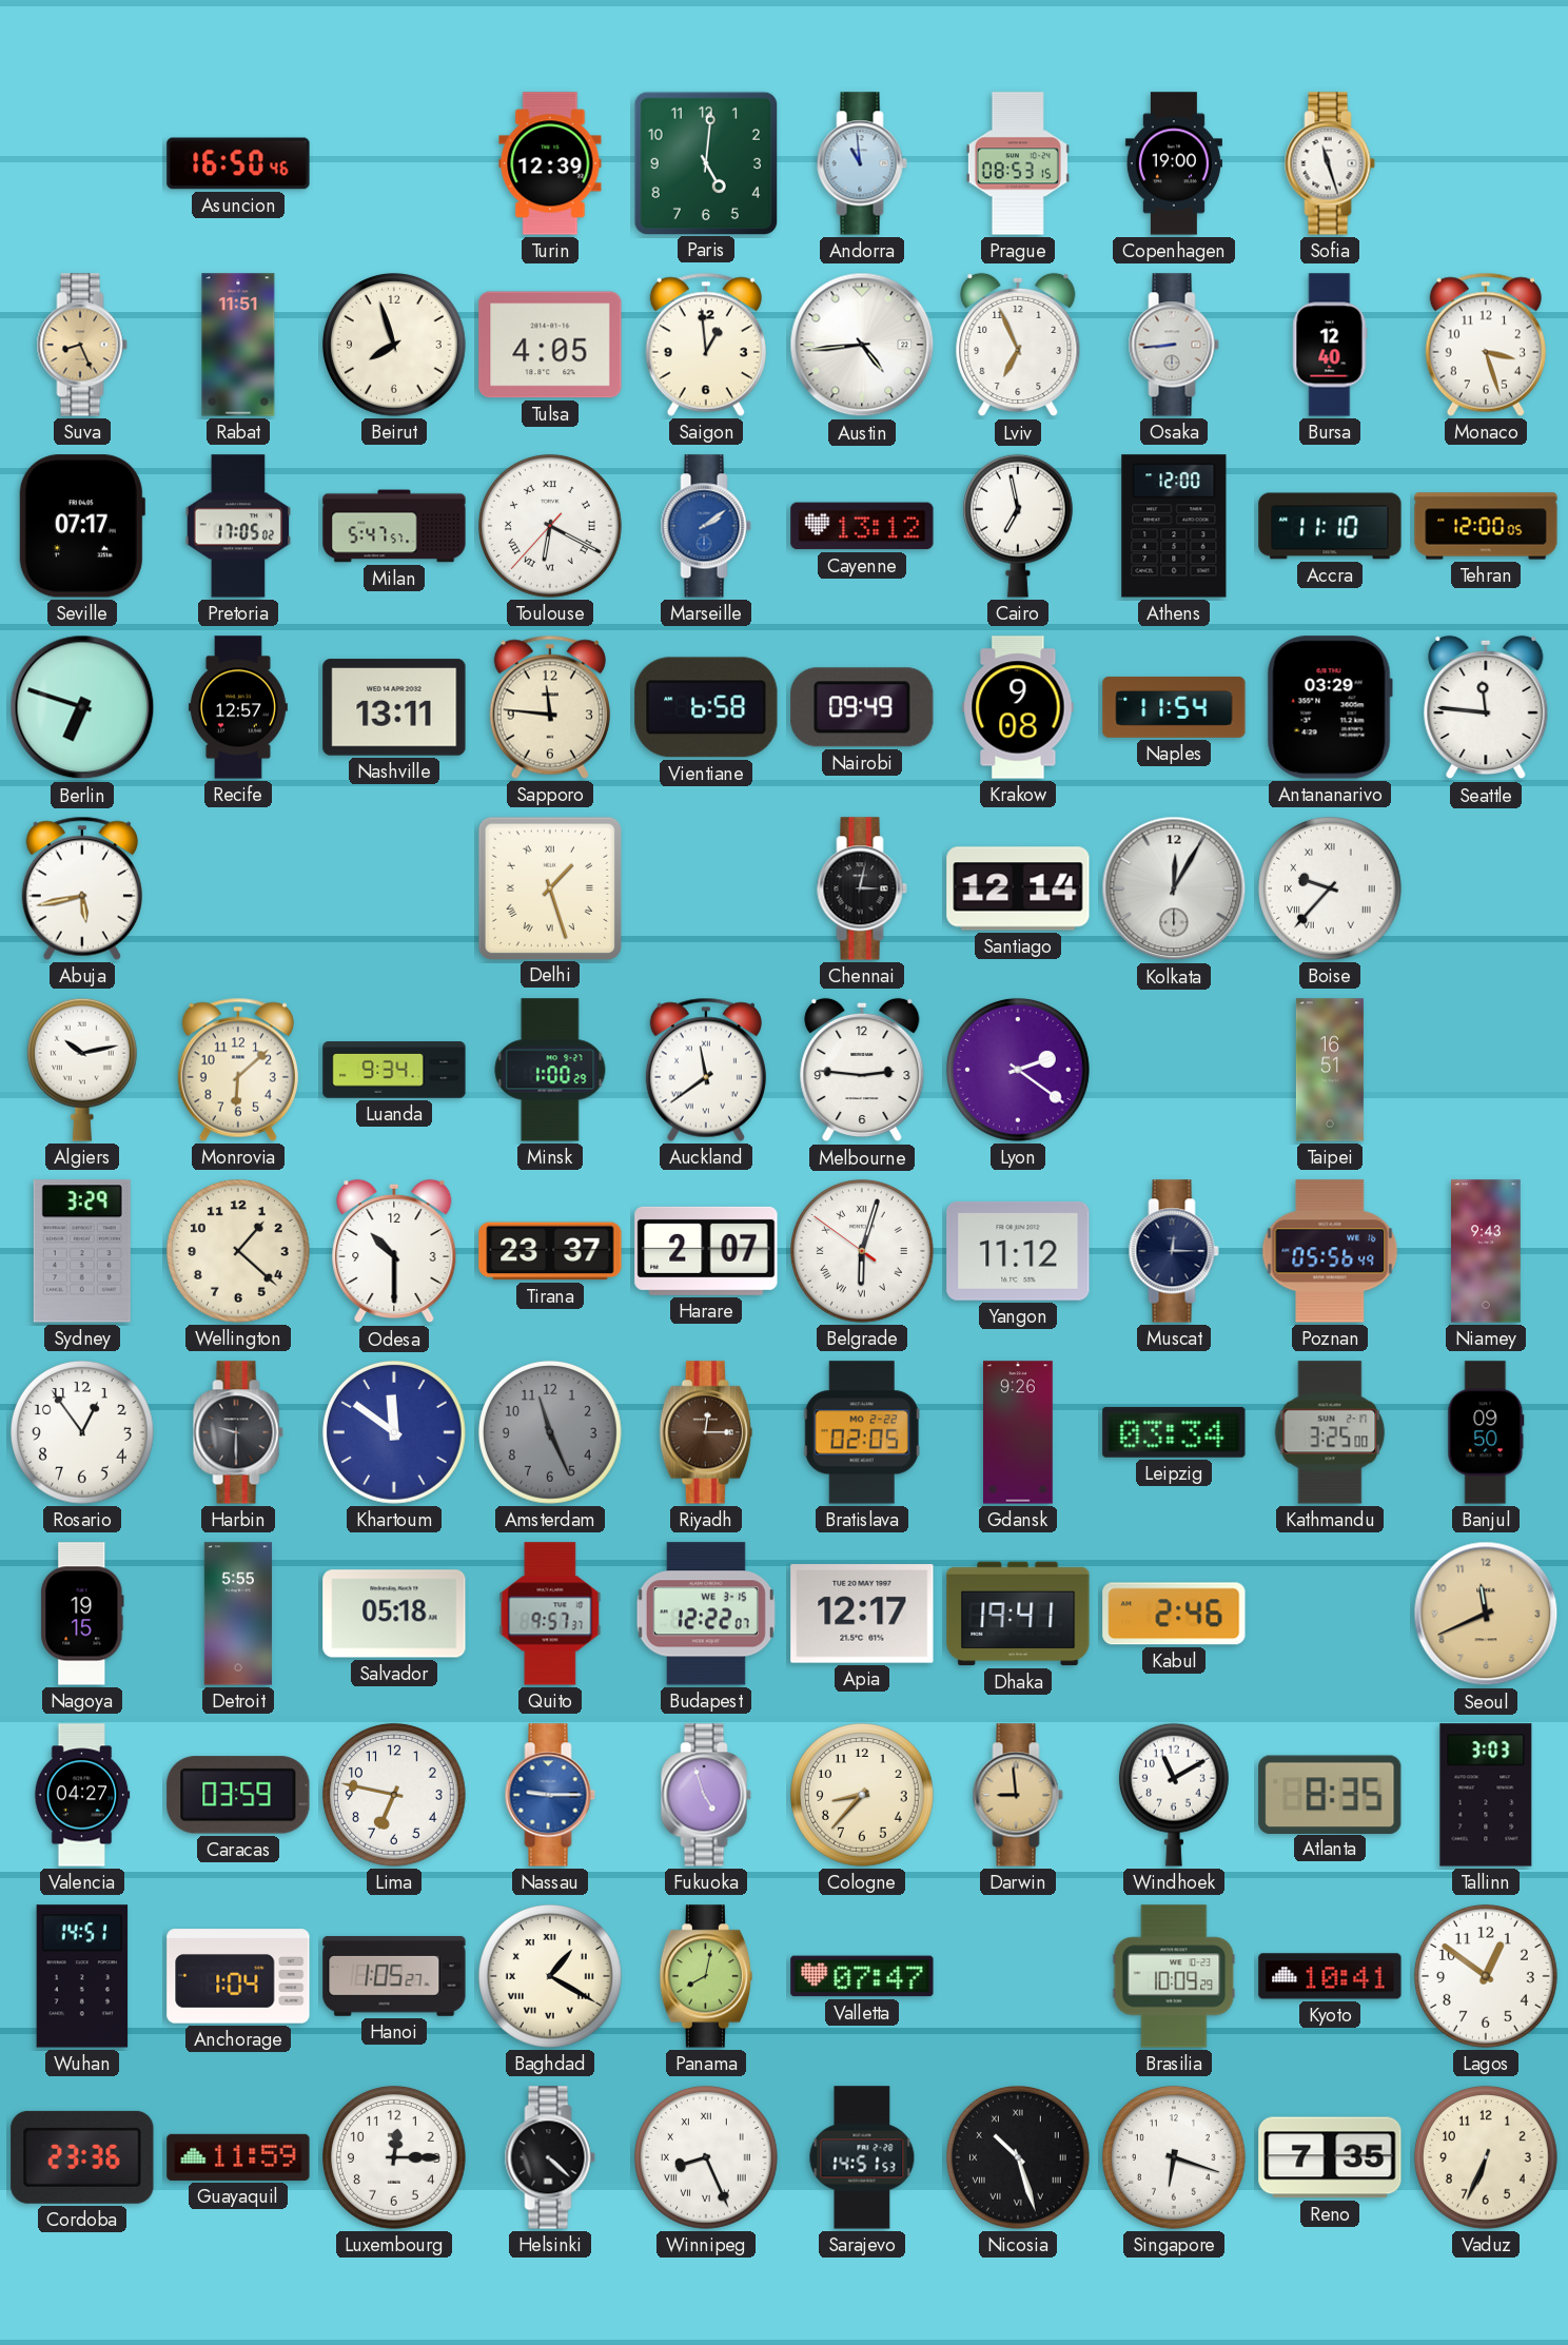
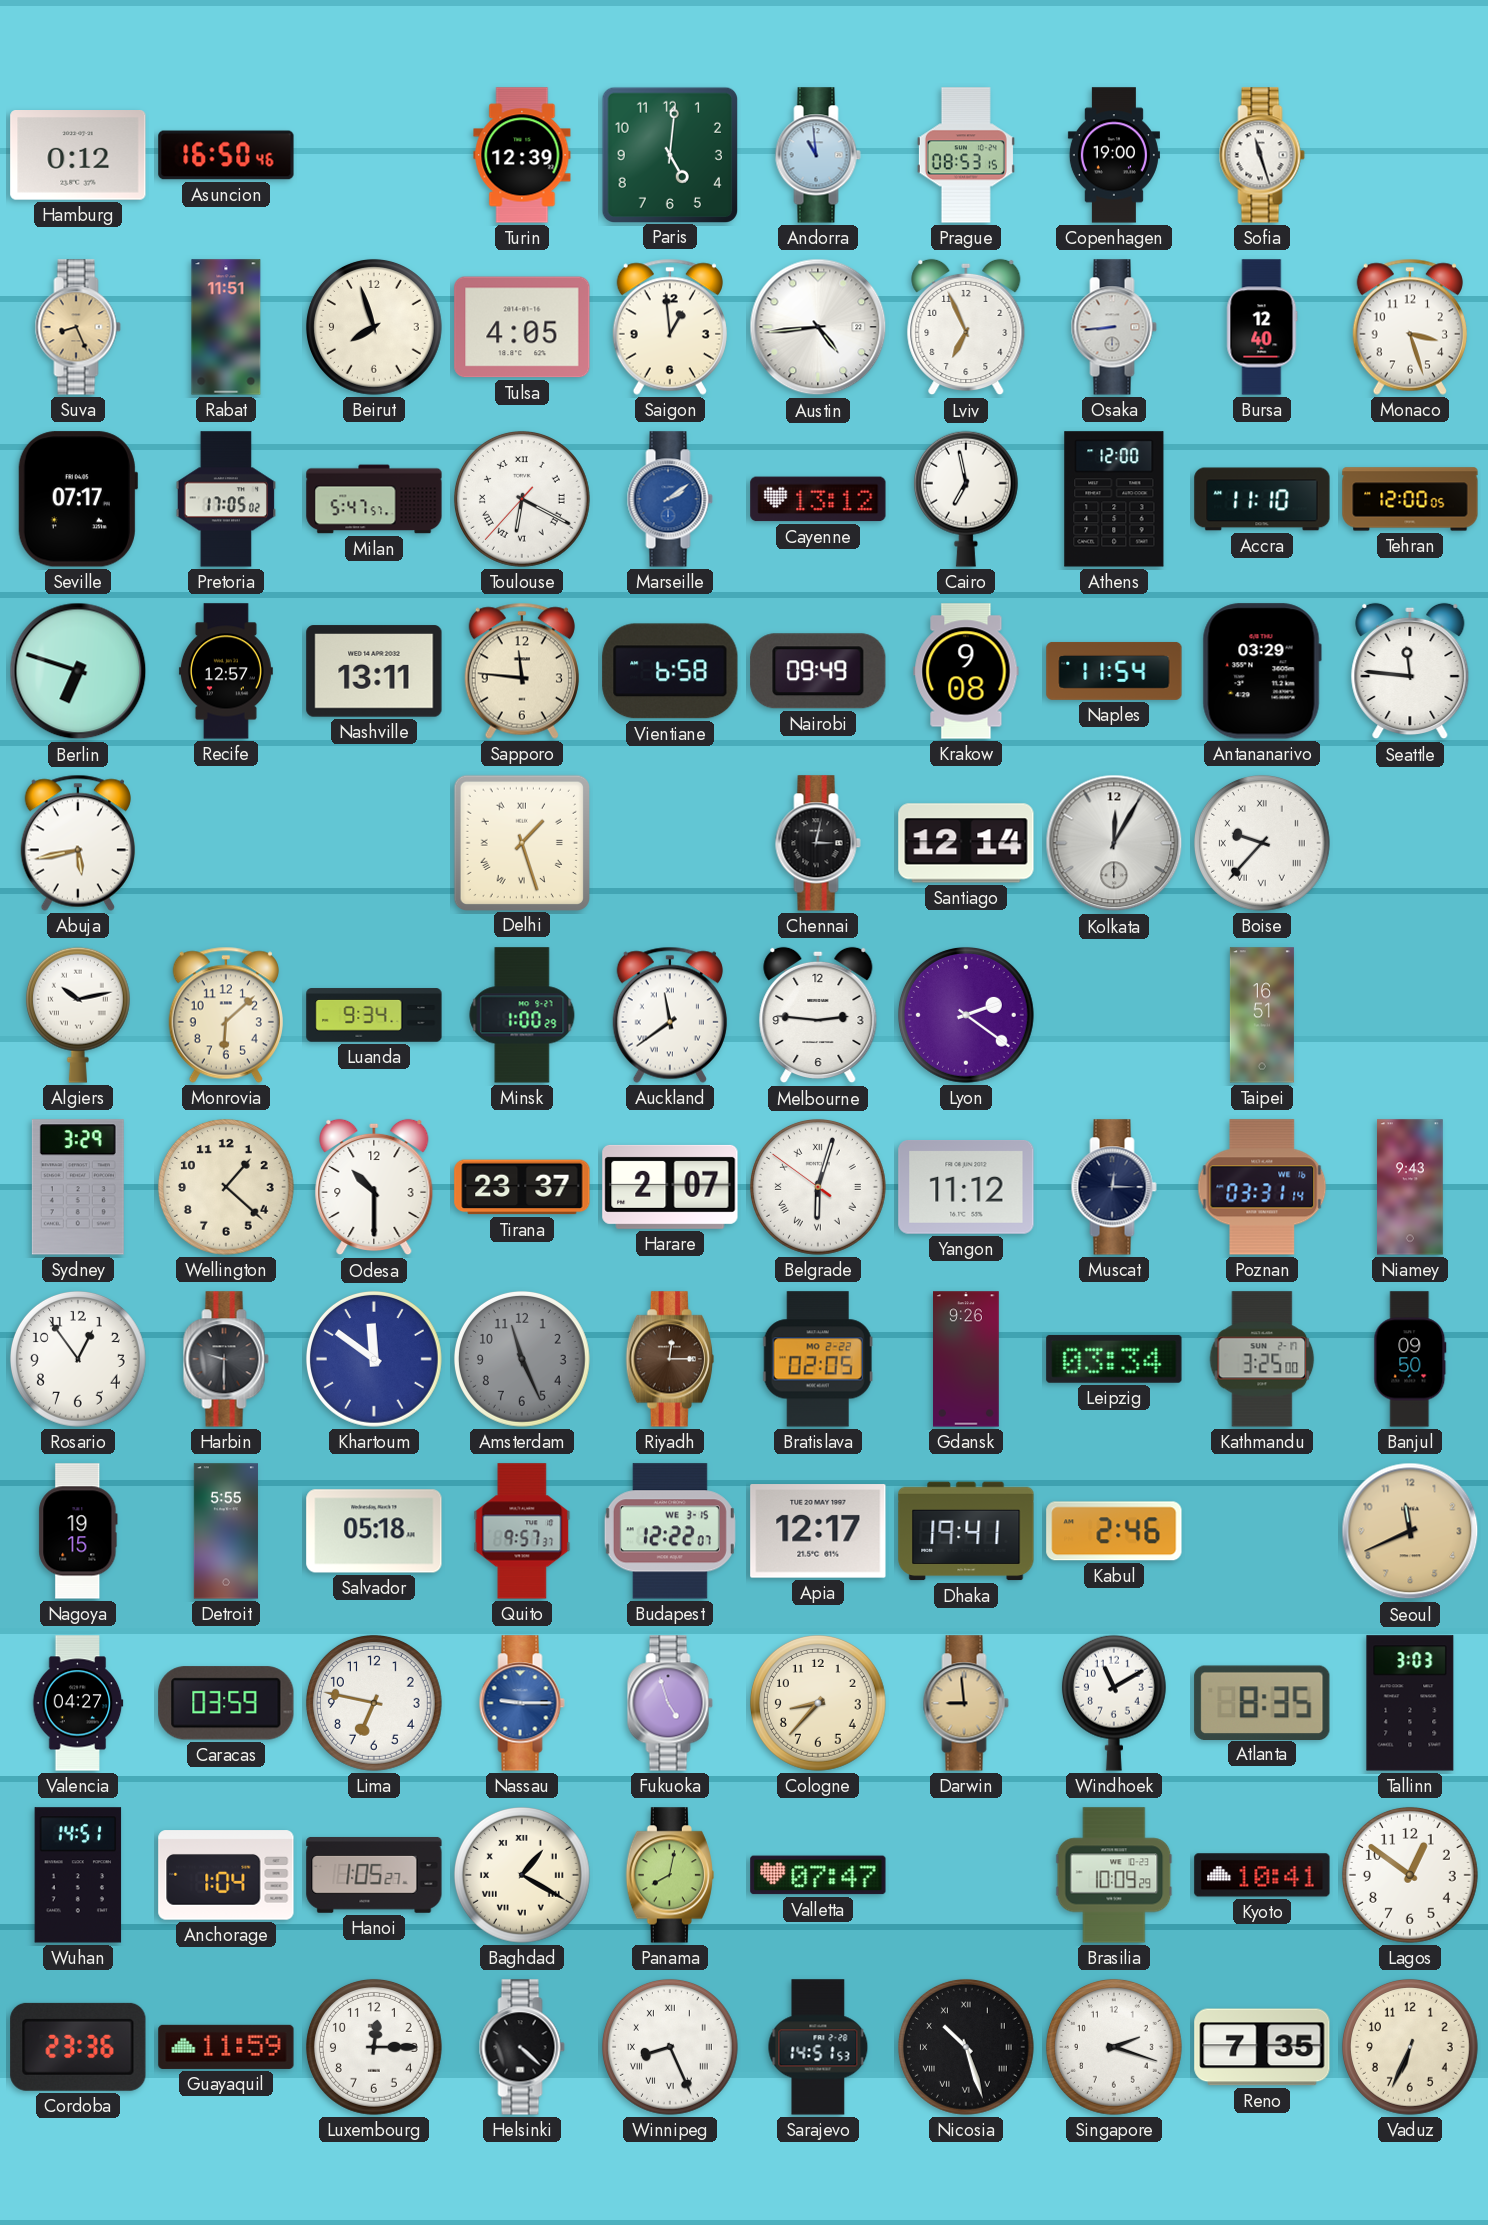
Hamburg: none -> 0:12 (78, 156)
Poznan: 05:56 -> 03:31 (1262, 1187)
Singapore: 6:18 -> 2:18 (1114, 2047)
